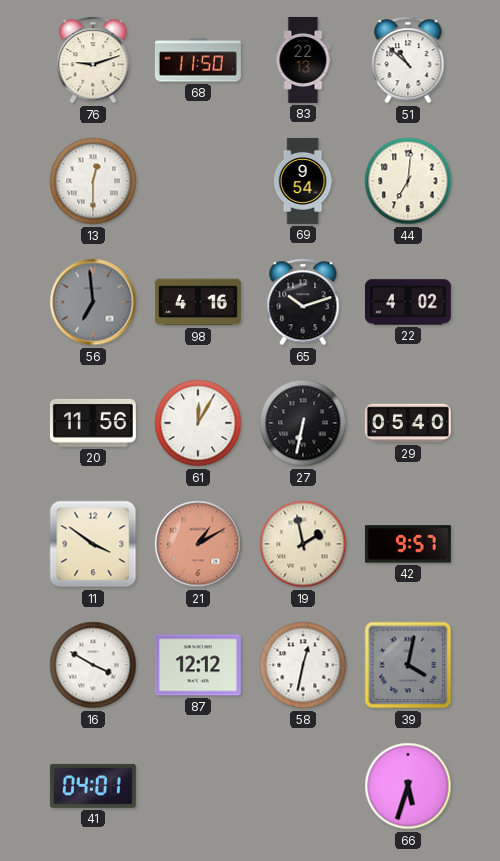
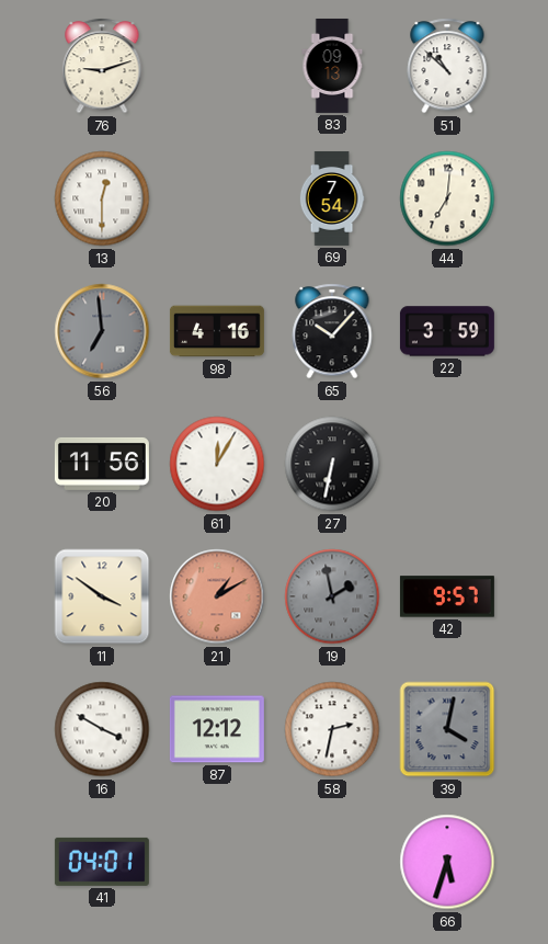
68: 11:50 -> none (198, 60)
83: 22:13 -> 09:13 (332, 66)
69: 9:54 -> 7:54 (332, 198)
65: 10:12 -> 10:07 (332, 331)
22: 4:02 -> 3:59 (447, 331)
29: 05:40 -> none (408, 423)
19 dial: cream -> grey (332, 596)
58: 12:32 -> 2:32 (332, 729)
